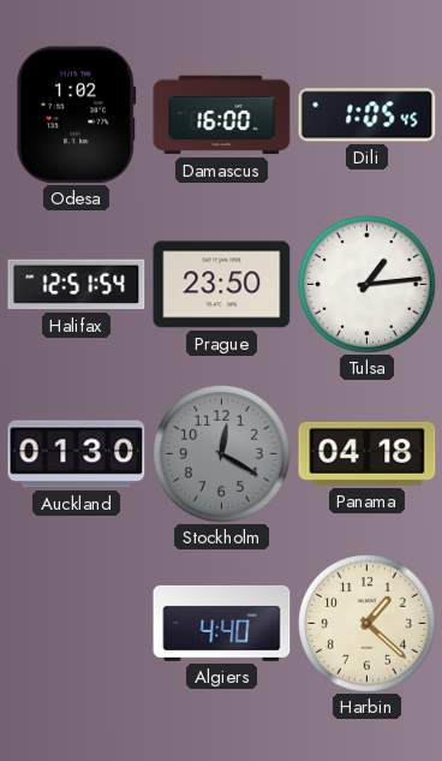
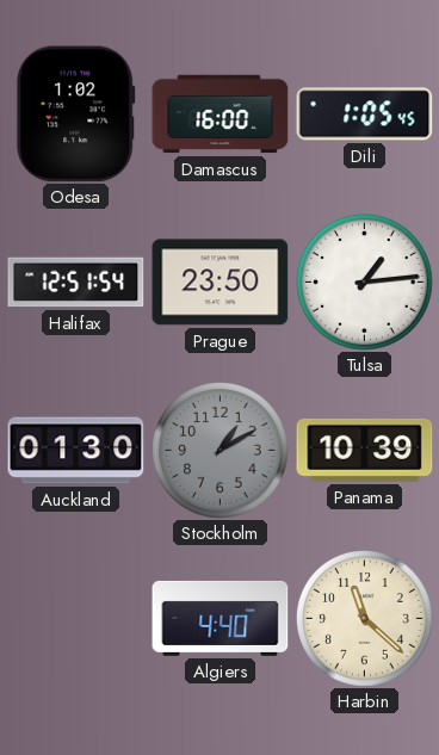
Stockholm: 12:20 -> 1:10 (221, 451)
Panama: 04:18 -> 10:39 (365, 450)
Harbin: 1:22 -> 11:22 (365, 619)
